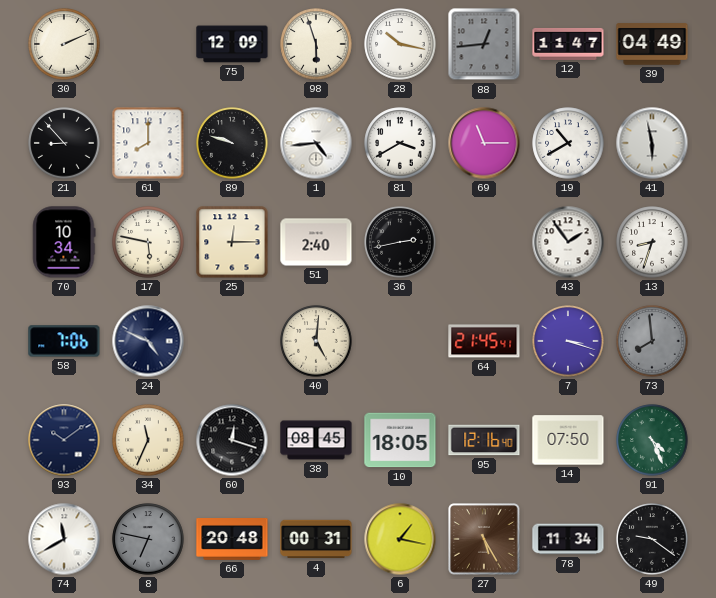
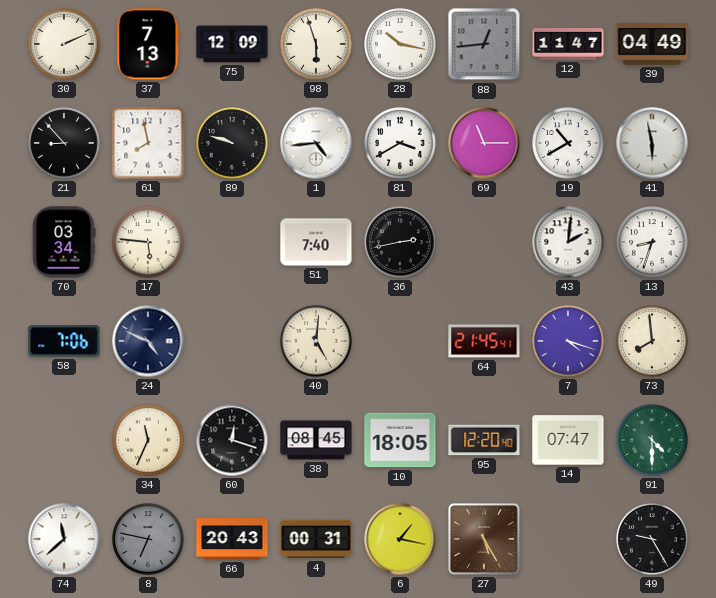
37: none -> 7:13 (148, 44)
61: 8:00 -> 7:58 (148, 143)
70: 10:34 -> 03:34 (64, 242)
17: 5:47 -> 5:46 (148, 242)
25: 12:15 -> none (232, 242)
51: 2:40 -> 7:40 (316, 242)
43: 1:54 -> 2:01 (568, 242)
7: 3:18 -> 4:18 (568, 341)
73 dial: grey -> cream (652, 341)
93: 10:09 -> none (64, 440)
95: 12:16 -> 12:20 (484, 440)
14: 07:50 -> 07:47 (568, 440)
91: 4:26 -> 4:30 (652, 440)
74: 11:40 -> 11:38 (64, 539)
66: 20:48 -> 20:43 (232, 540)
78: 11:34 -> none (568, 539)
49: 9:21 -> 9:25 (652, 539)
